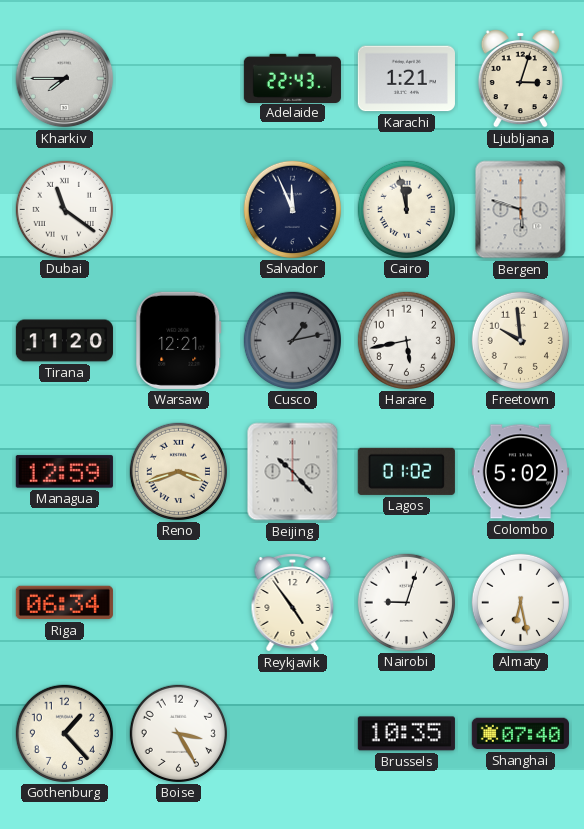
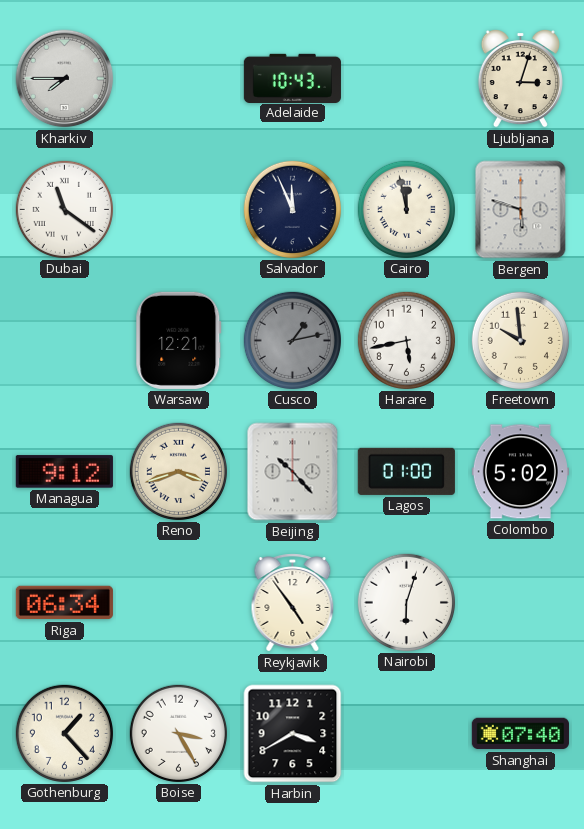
Adelaide: 22:43 -> 10:43 (292, 78)
Karachi: 1:21 -> none (406, 79)
Tirana: 11:20 -> none (64, 341)
Managua: 12:59 -> 9:12 (64, 472)
Lagos: 01:02 -> 01:00 (406, 471)
Nairobi: 9:03 -> 6:03 (406, 602)
Almaty: 6:28 -> none (520, 602)
Harbin: none -> 3:40 (293, 734)
Brussels: 10:35 -> none (406, 734)
